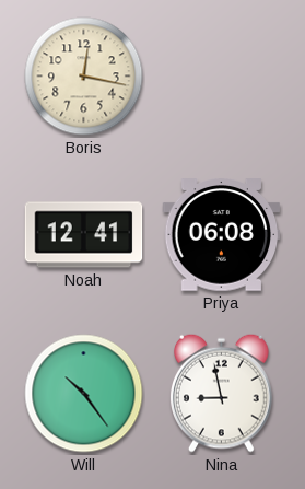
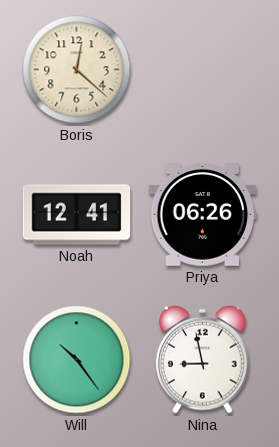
Boris: 12:17 -> 12:22 (77, 70)
Priya: 06:08 -> 06:26 (203, 215)
